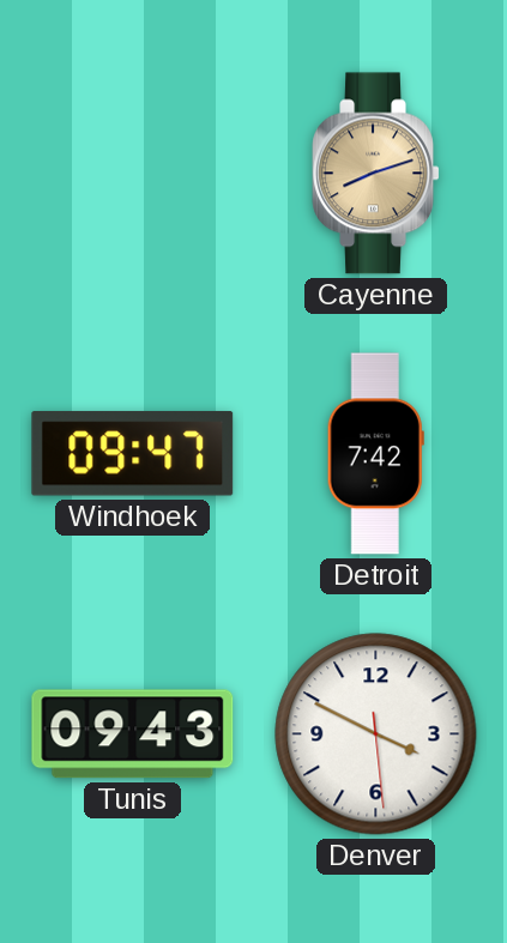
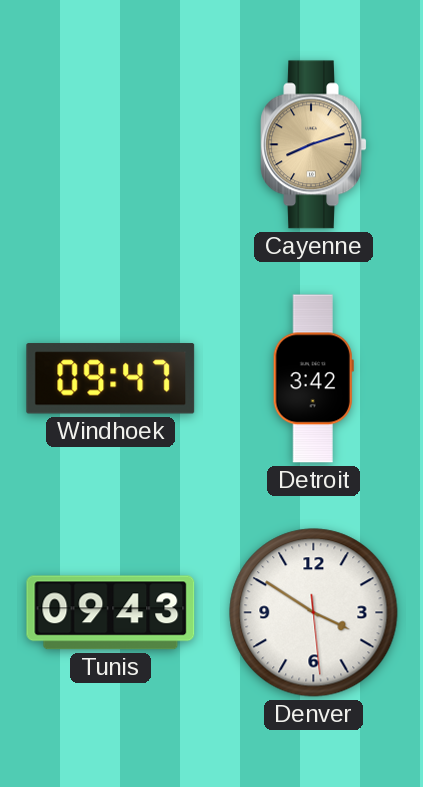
Detroit: 7:42 -> 3:42 (313, 379)
Denver: 3:49 -> 3:50 (314, 613)
